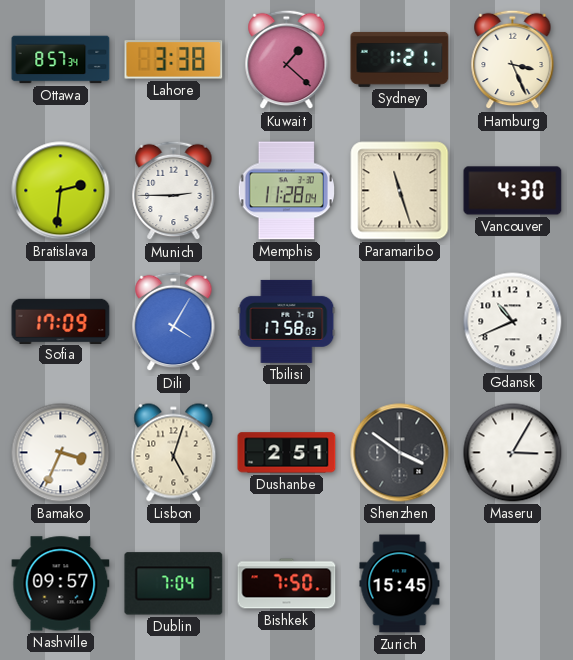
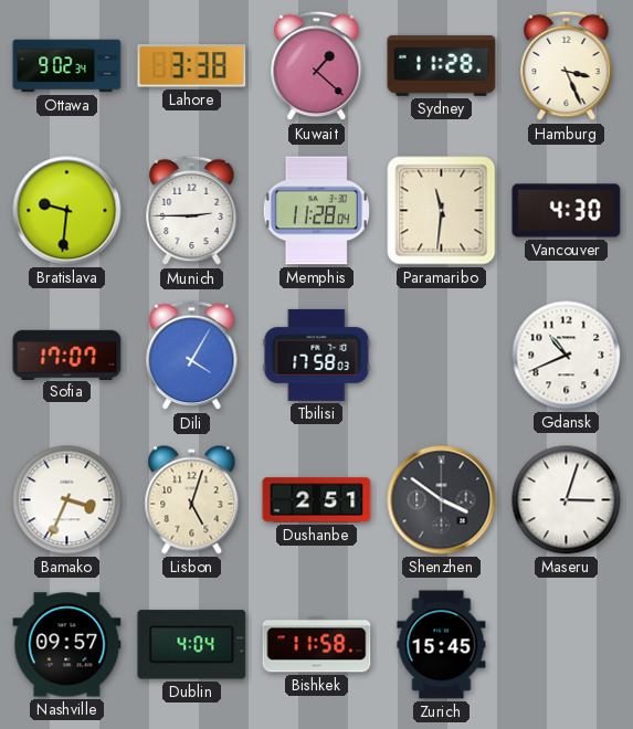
Ottawa: 8:57 -> 9:02 (67, 66)
Sydney: 1:21 -> 11:28 (442, 65)
Bratislava: 2:31 -> 9:31 (67, 211)
Paramaribo: 11:27 -> 11:31 (442, 211)
Sofia: 17:09 -> 17:07 (67, 355)
Maseru: 3:05 -> 3:03 (567, 500)
Dublin: 7:04 -> 4:04 (192, 645)
Bishkek: 7:50 -> 11:58 (317, 645)
